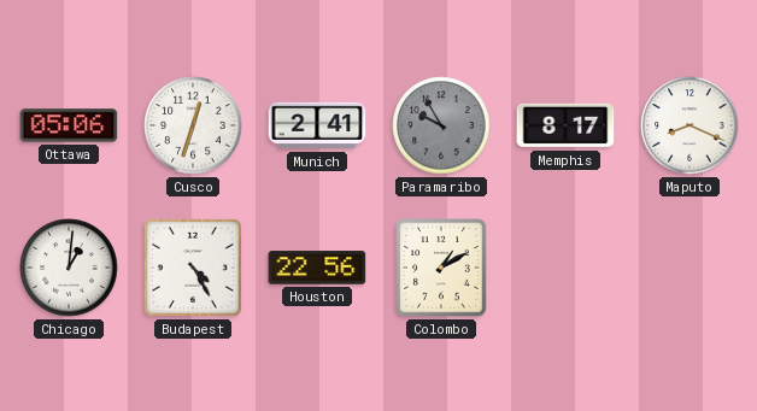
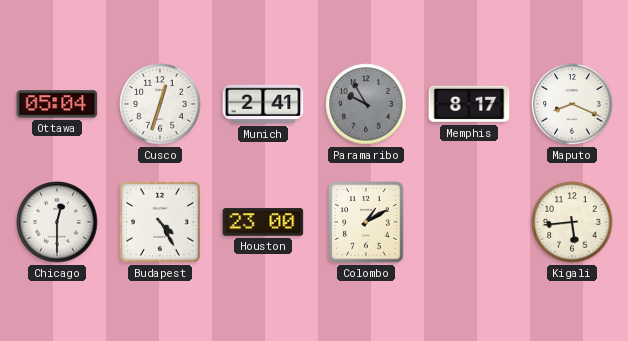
Ottawa: 05:06 -> 05:04 (57, 104)
Chicago: 1:01 -> 12:30 (57, 222)
Houston: 22:56 -> 23:00 (263, 222)
Kigali: none -> 5:44 (572, 222)
